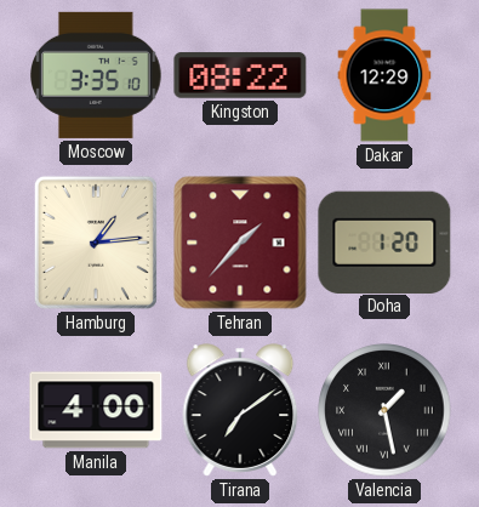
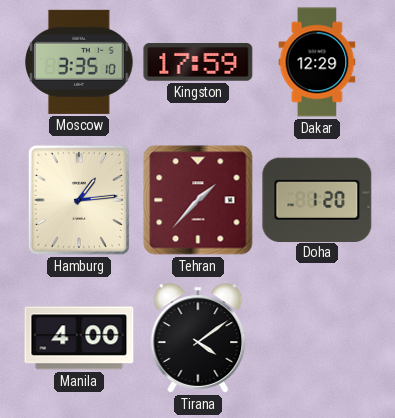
Kingston: 08:22 -> 17:59 (198, 62)
Tirana: 7:09 -> 4:09 (198, 338)
Valencia: 1:28 -> none (384, 410)
